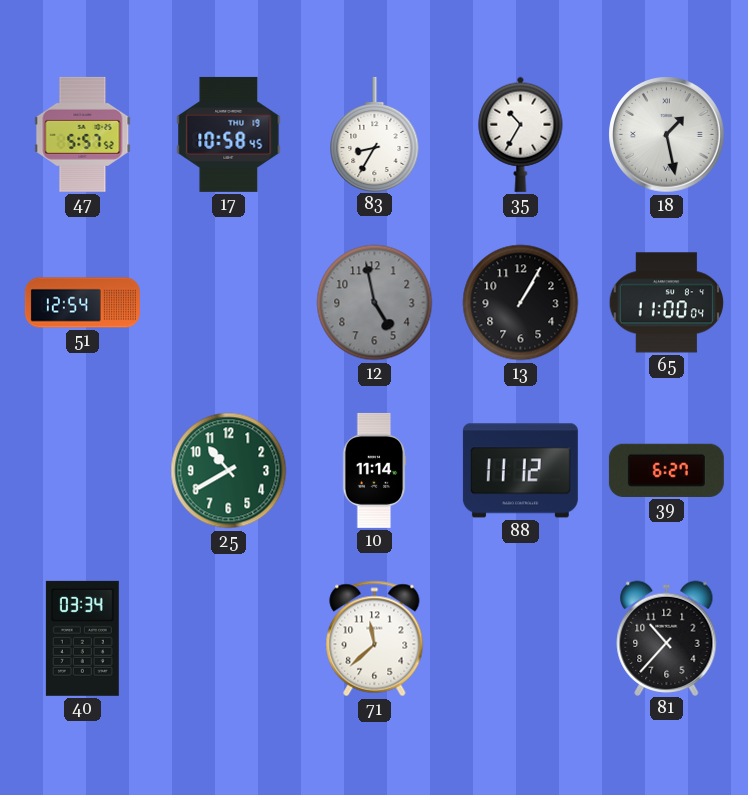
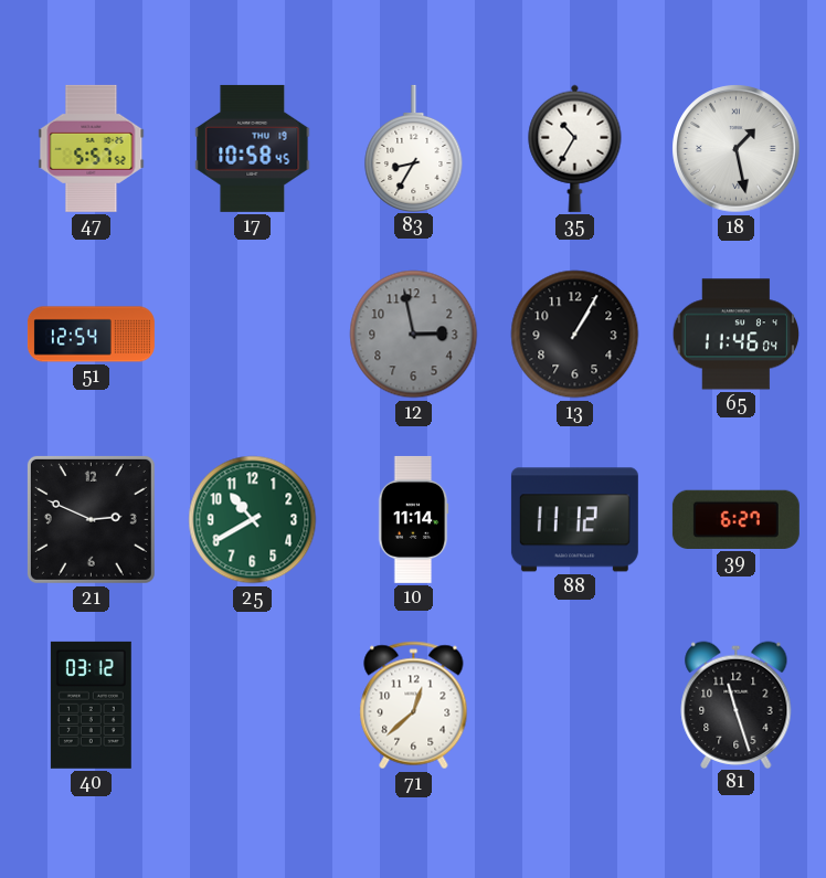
12: 4:58 -> 2:58 (414, 335)
65: 11:00 -> 11:46 (737, 335)
21: none -> 2:49 (91, 519)
40: 03:34 -> 03:12 (91, 705)
71: 11:38 -> 12:38 (414, 706)
81: 10:37 -> 11:27 (737, 705)
